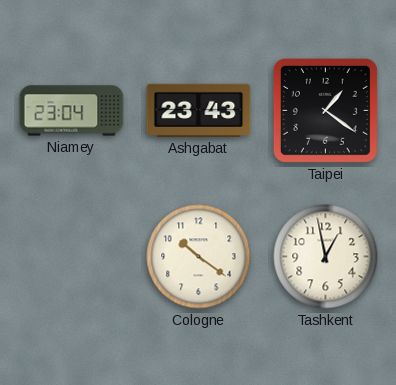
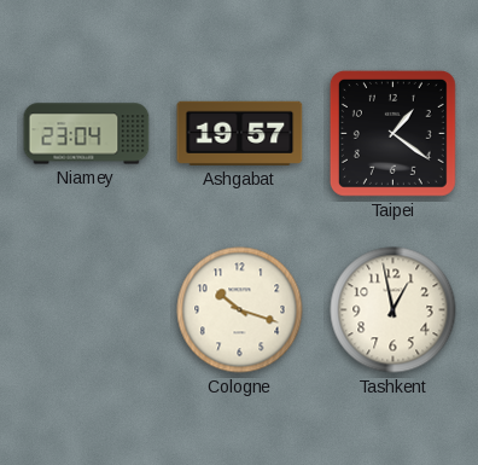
Ashgabat: 23:43 -> 19:57 (240, 133)
Cologne: 10:21 -> 10:18 (240, 310)
